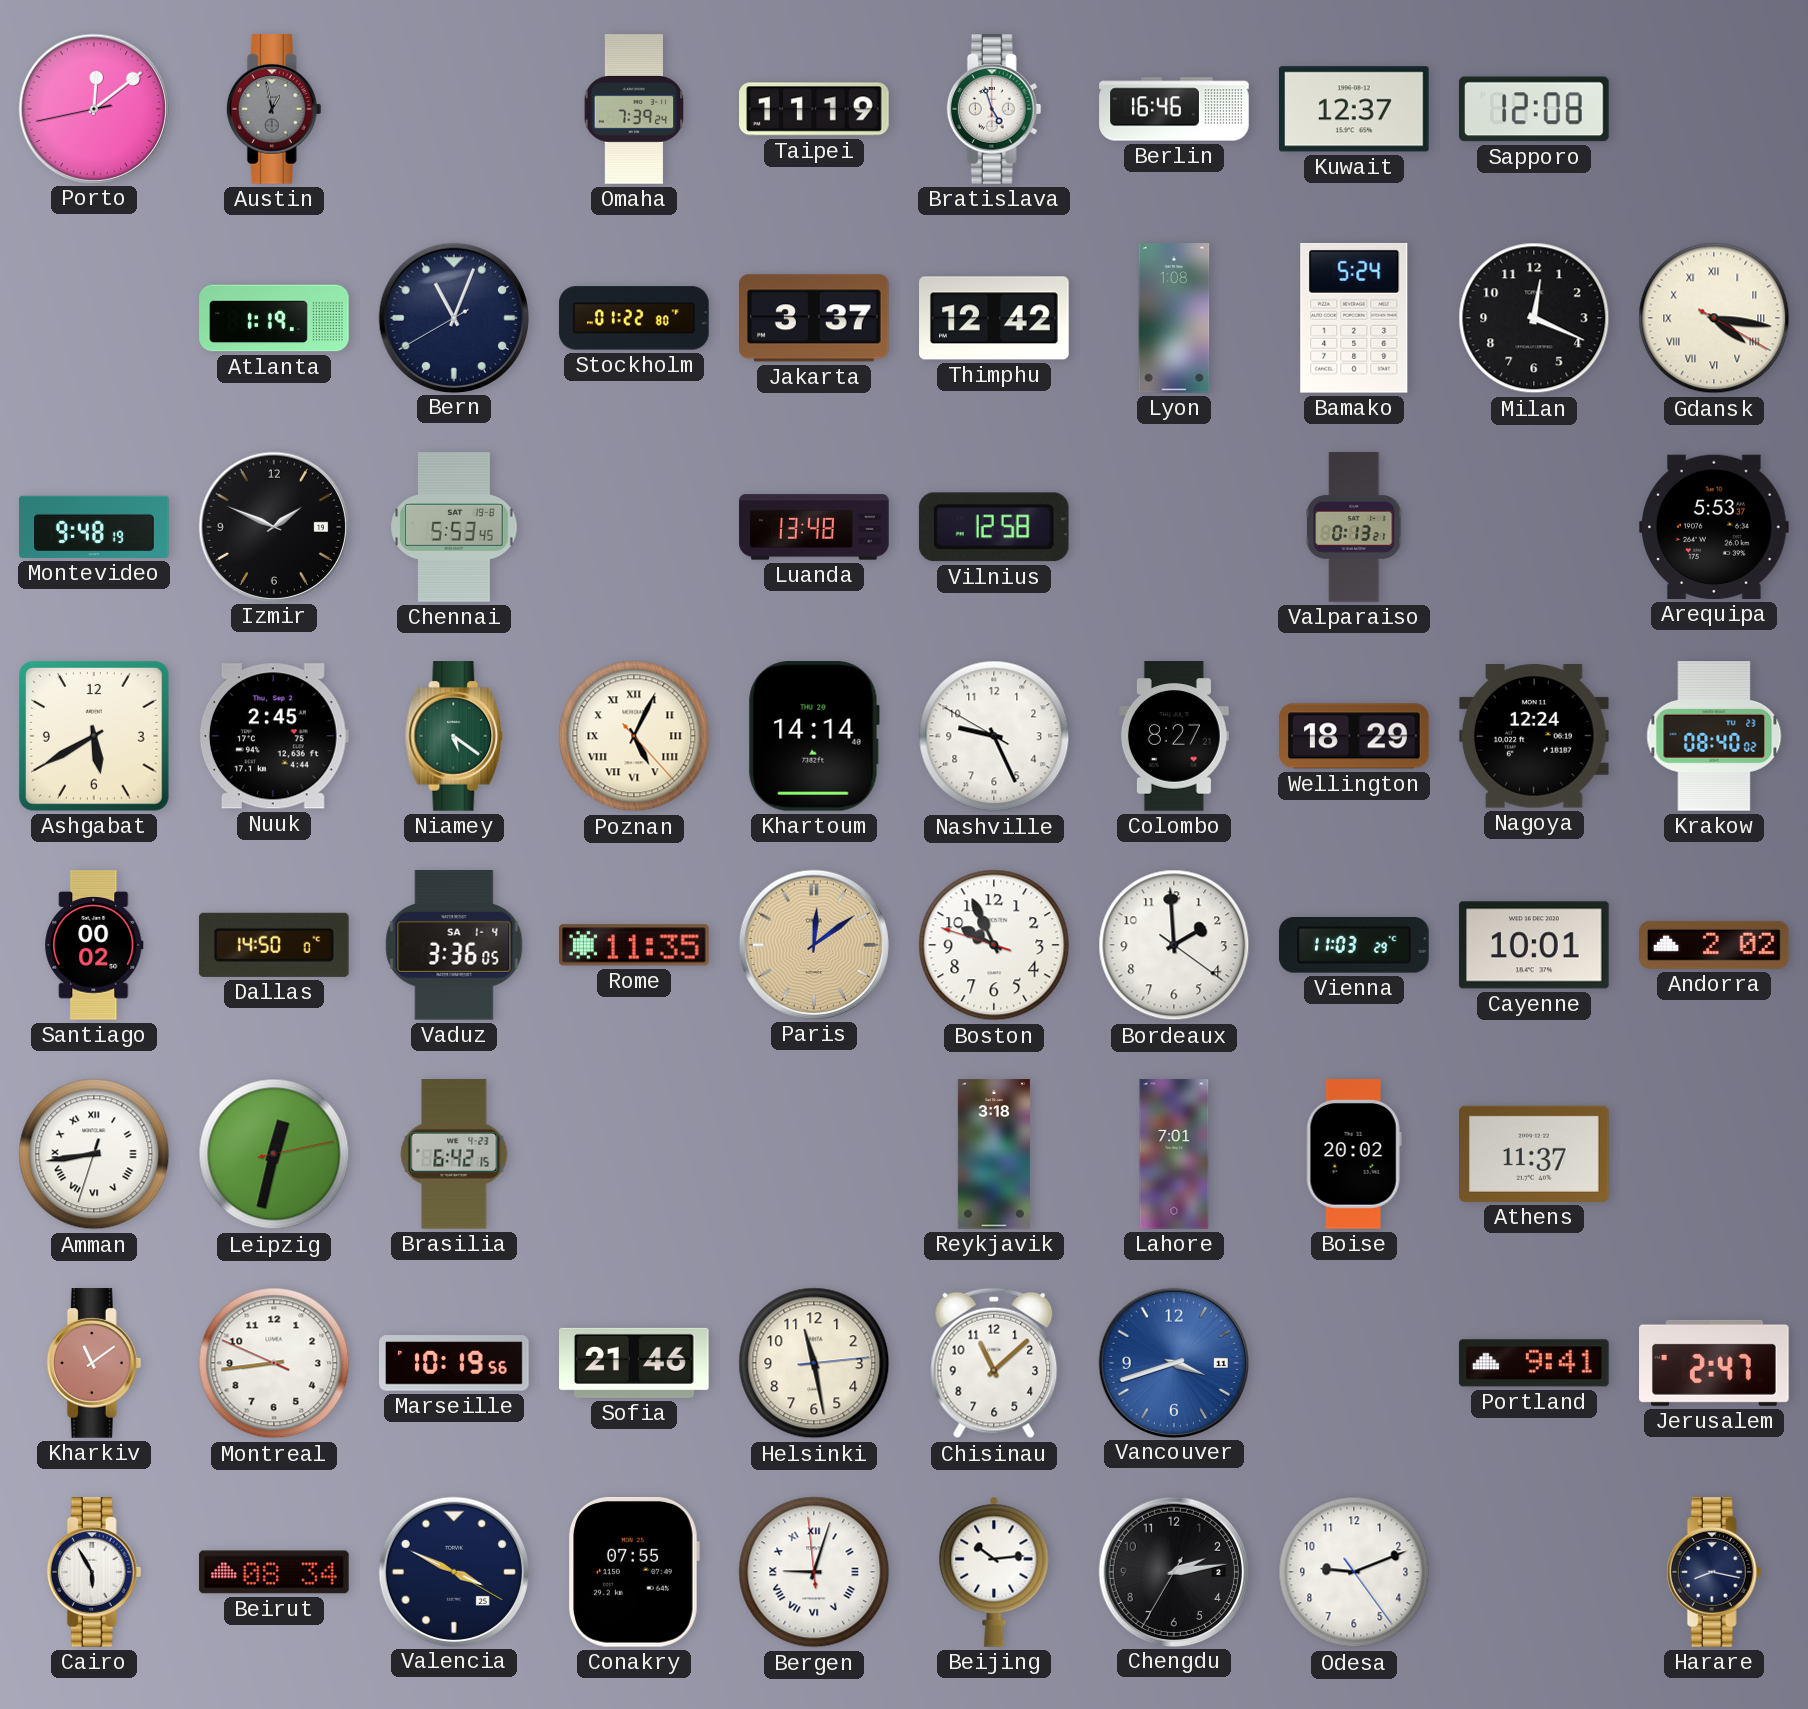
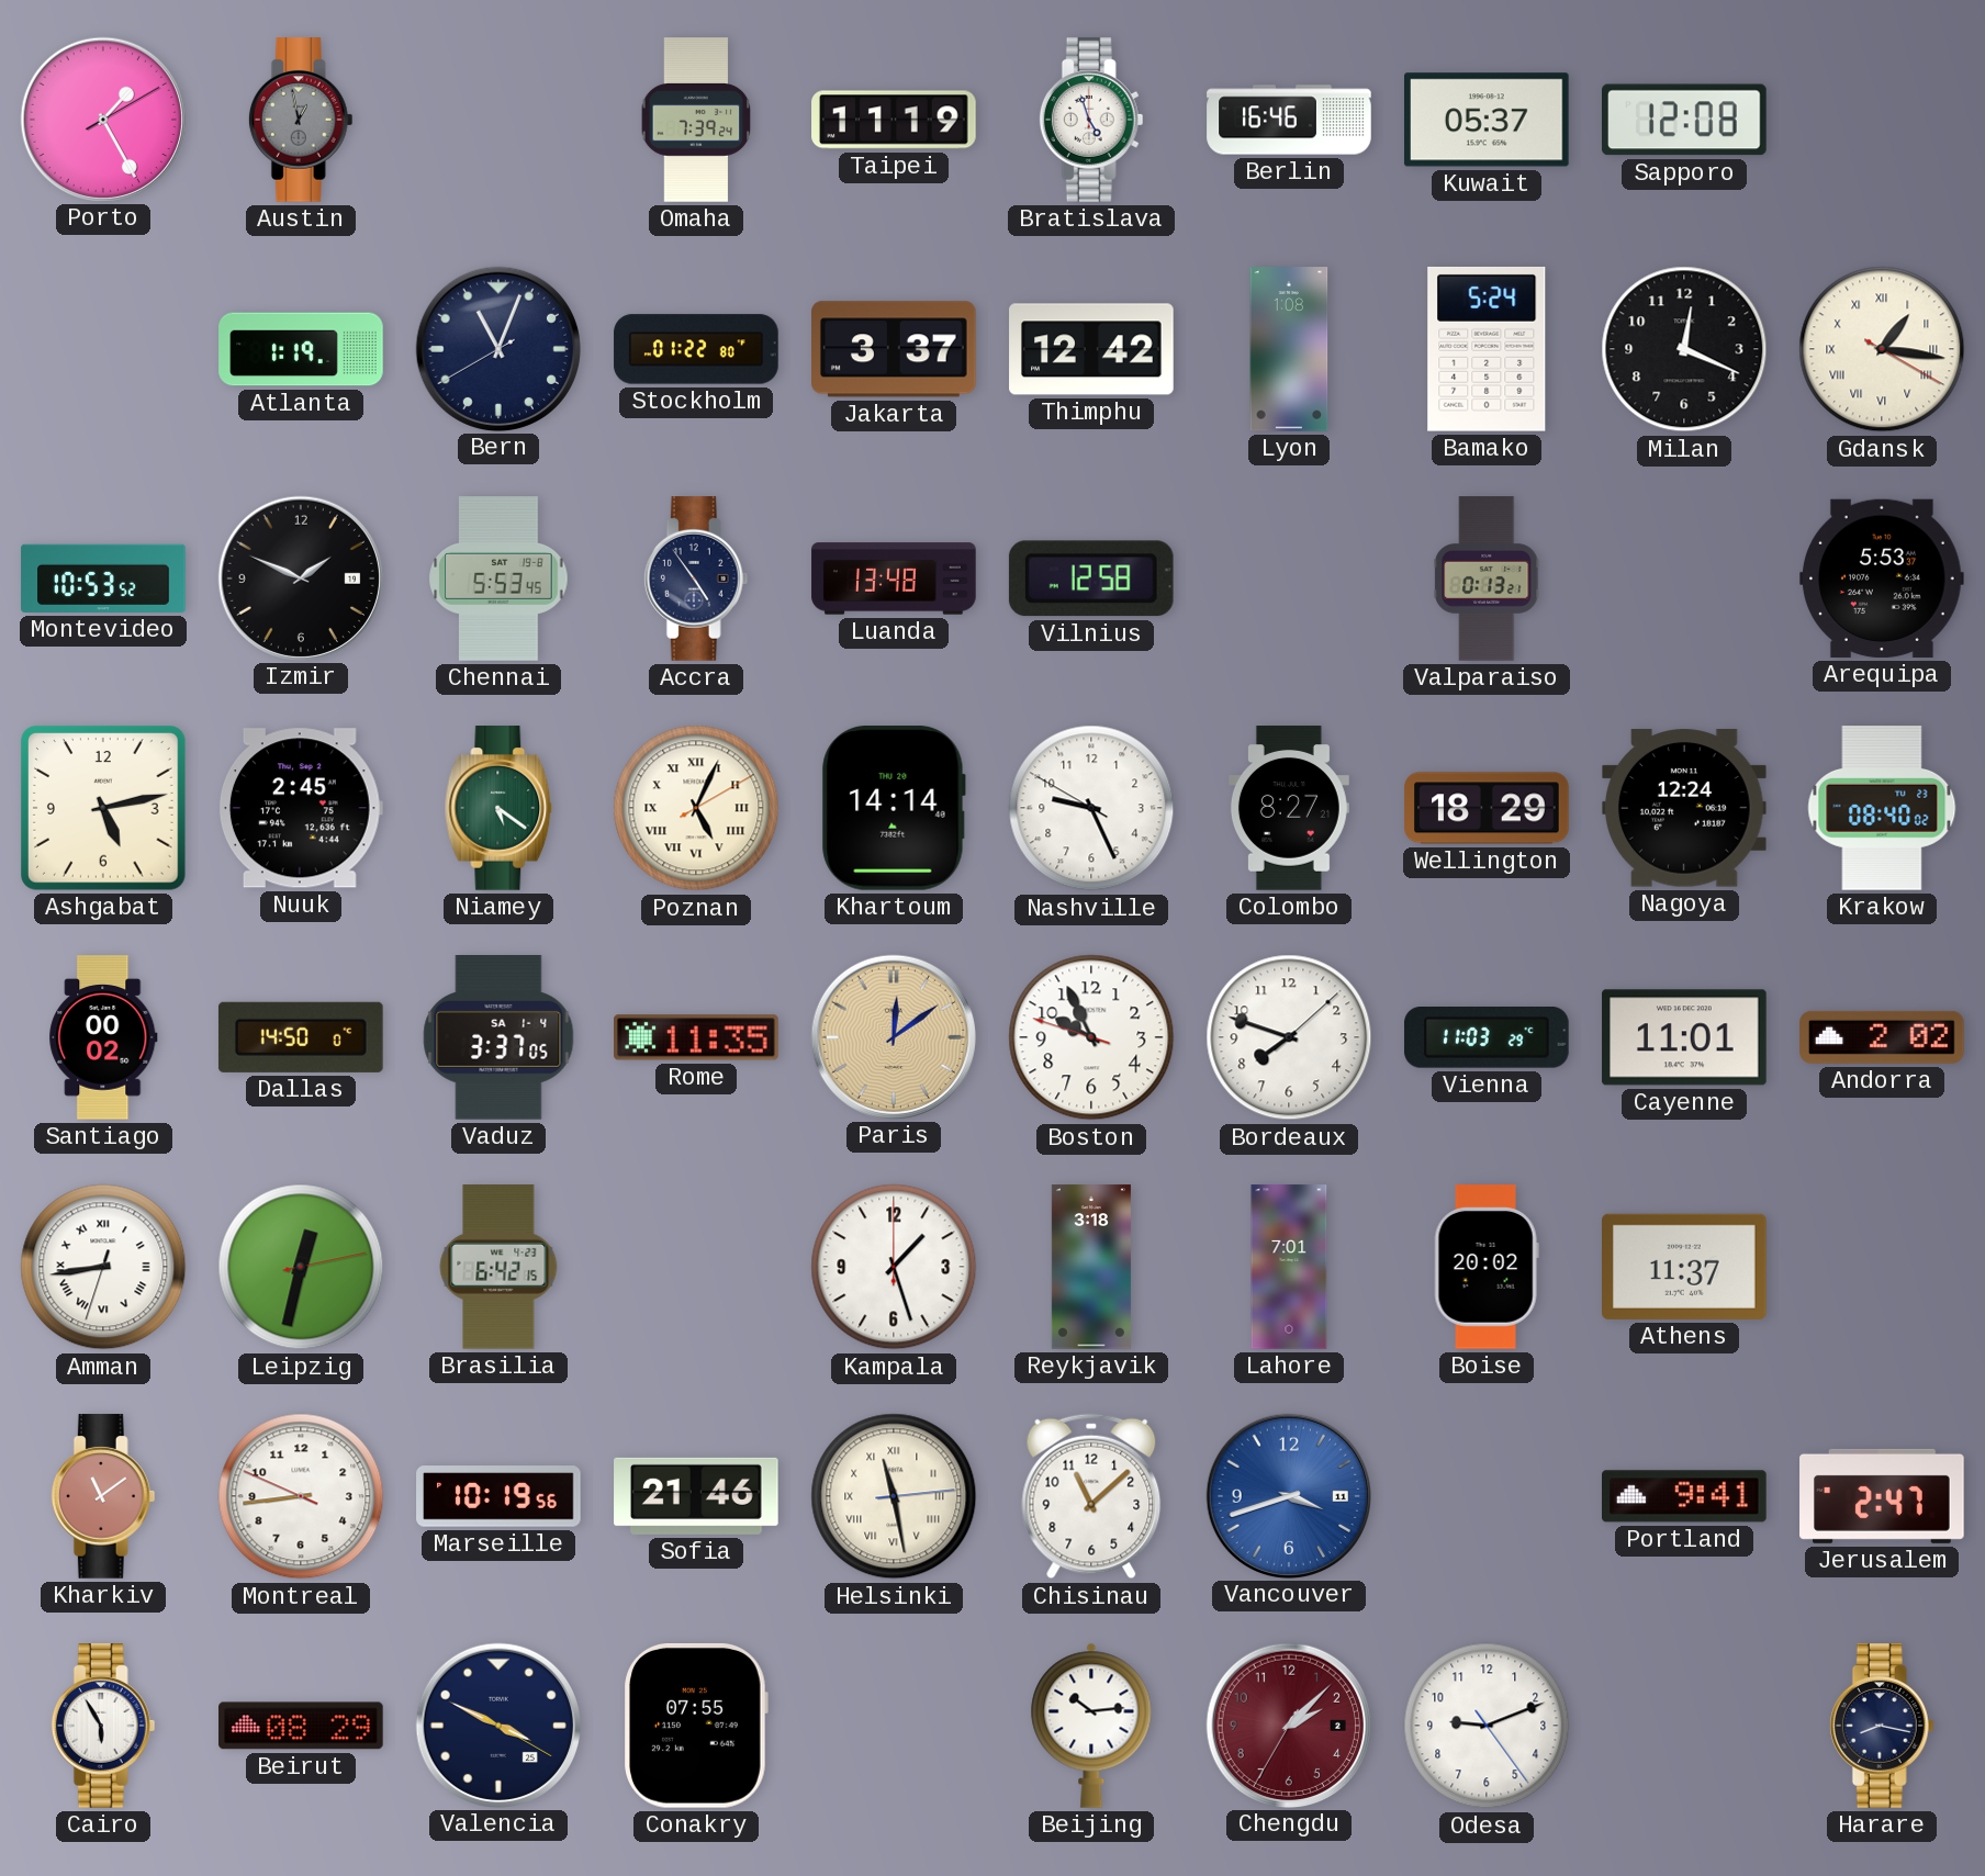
Porto: 12:08 -> 1:25 (102, 119)
Kuwait: 12:37 -> 05:37 (1488, 120)
Gdansk: 4:16 -> 1:16 (1882, 349)
Montevideo: 9:48 -> 10:53 (103, 578)
Accra: none -> 4:54 (696, 578)
Ashgabat: 5:40 -> 5:13 (104, 809)
Poznan: 5:04:23 -> 5:04:10 (696, 808)
Vaduz: 3:36 -> 3:37 (498, 1037)
Bordeaux: 1:59 -> 7:48 (1289, 1037)
Cayenne: 10:01 -> 11:01 (1684, 1037)
Kampala: none -> 1:27 (894, 1267)
Helsinki numerals: Arabic -> Roman (894, 1496)
Beirut: 08:34 -> 08:29 (301, 1726)
Bergen: 9:02 -> none (814, 1572)
Chengdu: 2:13 -> 2:07 (1288, 1725)
Chengdu dial: black -> burgundy (1288, 1725)
